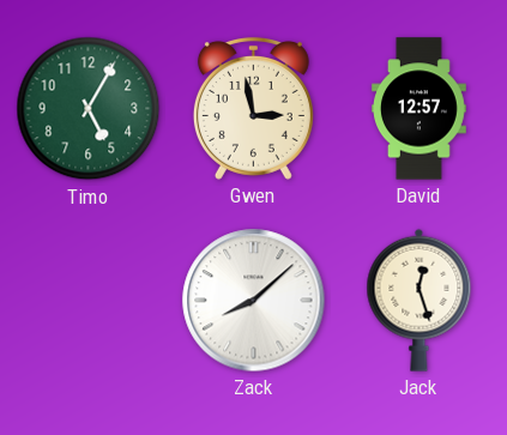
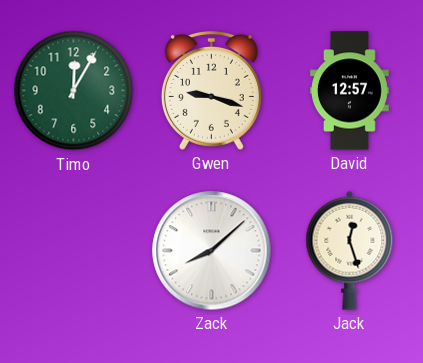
Timo: 5:05 -> 12:05 (74, 91)
Gwen: 2:58 -> 9:18 (211, 90)
